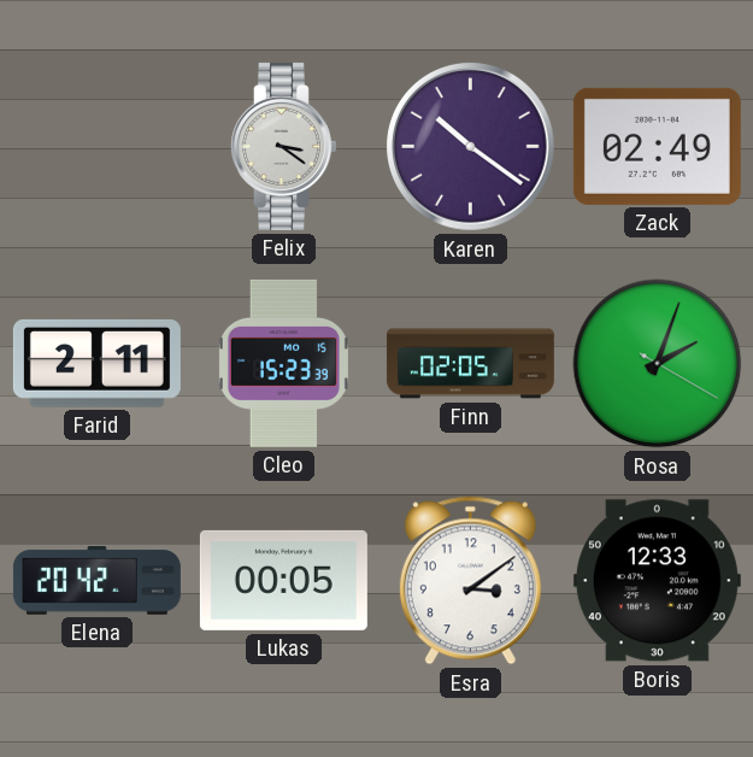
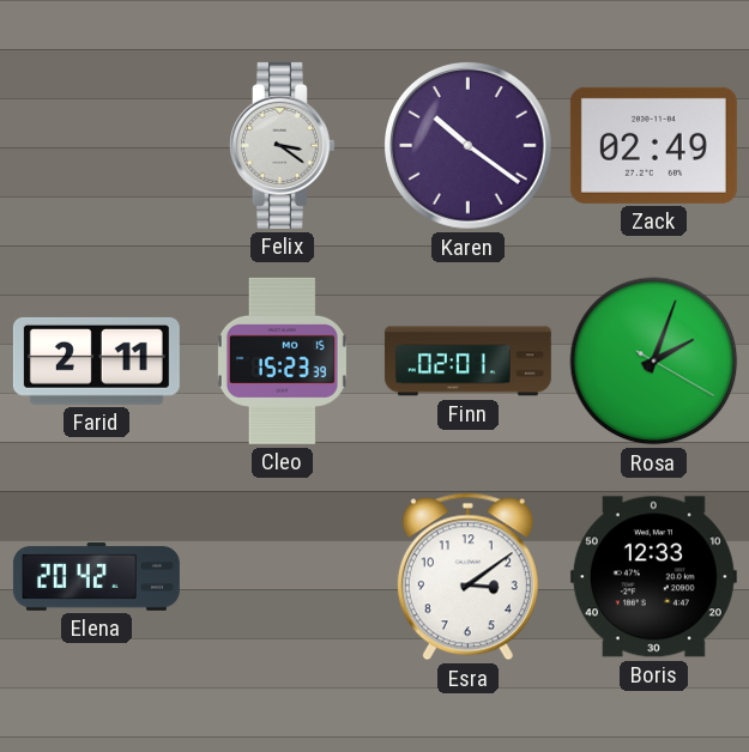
Finn: 02:05 -> 02:01 (467, 362)
Lukas: 00:05 -> none (283, 580)
